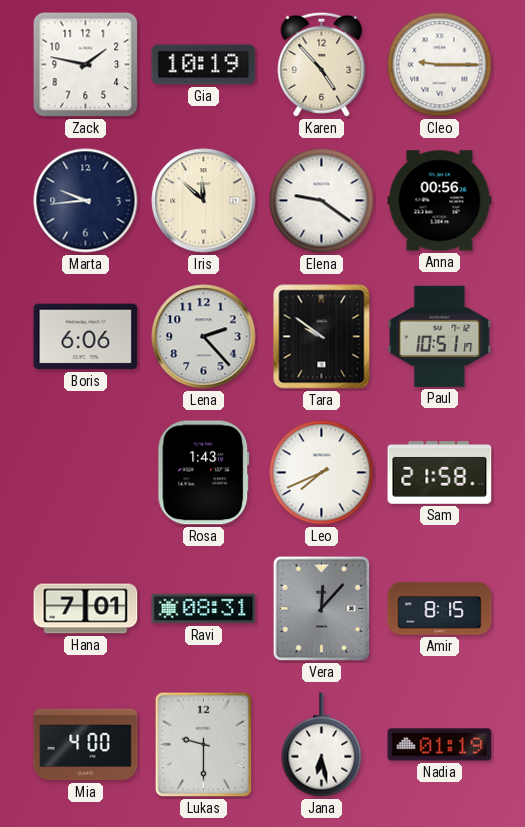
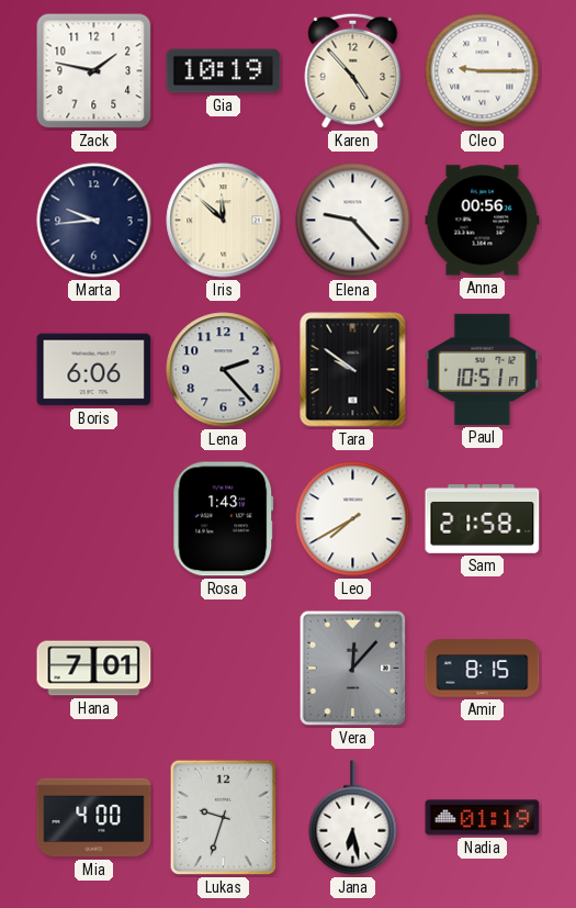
Elena: 9:21 -> 9:23 (353, 221)
Leo: 7:41 -> 7:40 (353, 519)
Ravi: 08:31 -> none (204, 609)
Lukas: 9:30 -> 9:33 (224, 818)
